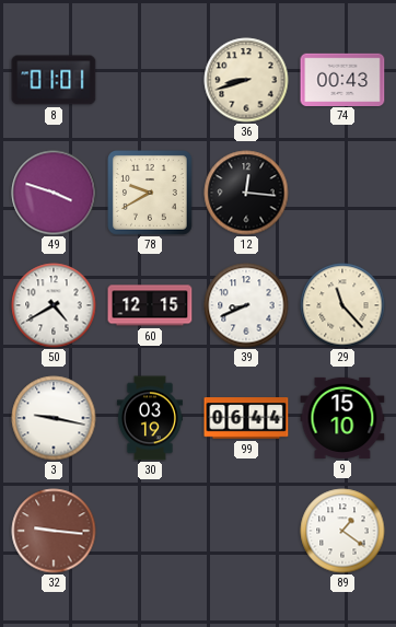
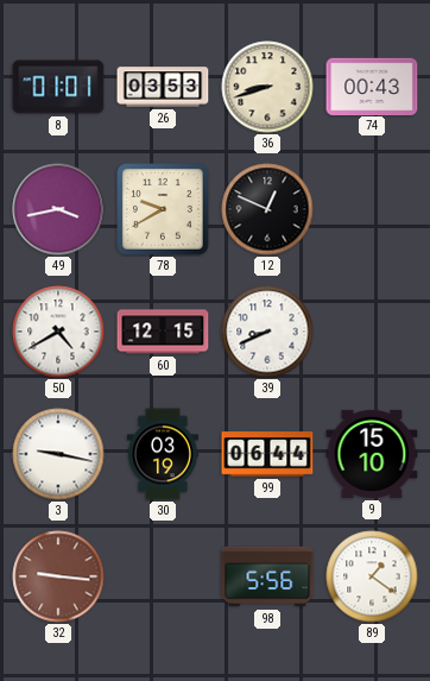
26: none -> 03:53 (163, 87)
49: 3:48 -> 3:43 (58, 209)
12: 12:16 -> 12:49 (267, 209)
29: 11:23 -> none (342, 305)
98: none -> 5:56 (267, 576)
